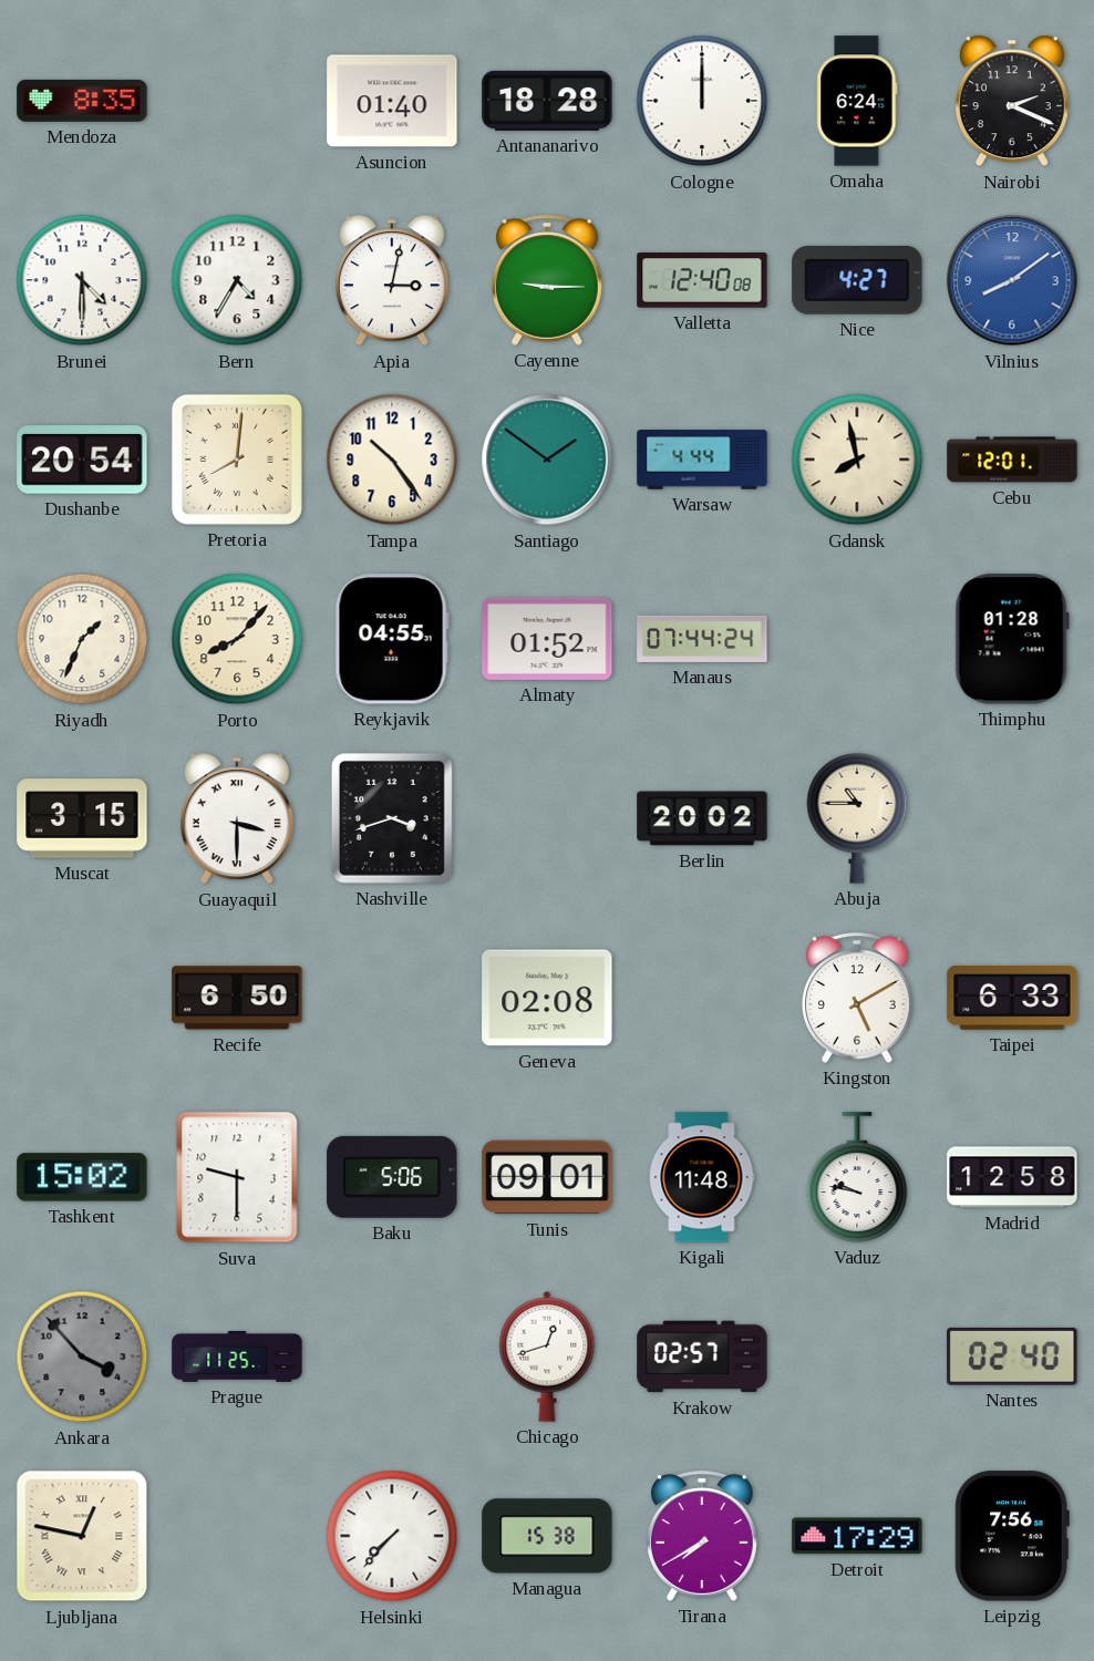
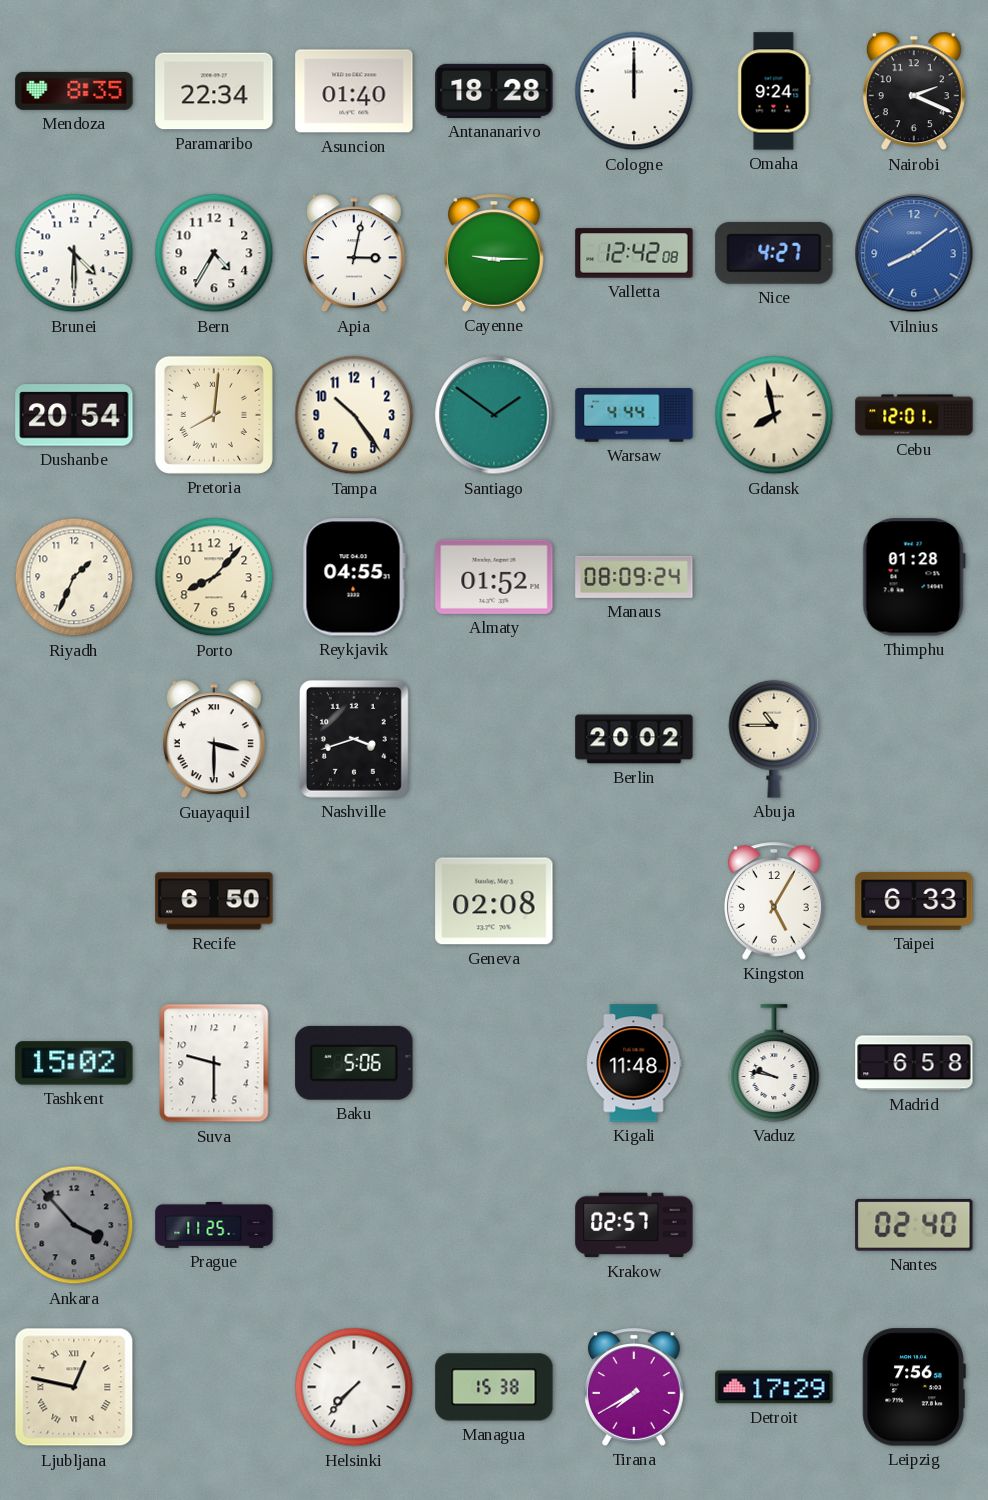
Paramaribo: none -> 22:34 (214, 91)
Omaha: 6:24 -> 9:24 (774, 91)
Valletta: 12:40 -> 12:42 (634, 253)
Manaus: 07:44 -> 08:09 (634, 577)
Muscat: 3:15 -> none (82, 818)
Kingston: 5:10 -> 5:05 (775, 901)
Tunis: 09:01 -> none (547, 1177)
Madrid: 12:58 -> 6:58 (914, 1063)
Chicago: 12:42 -> none (547, 1356)
